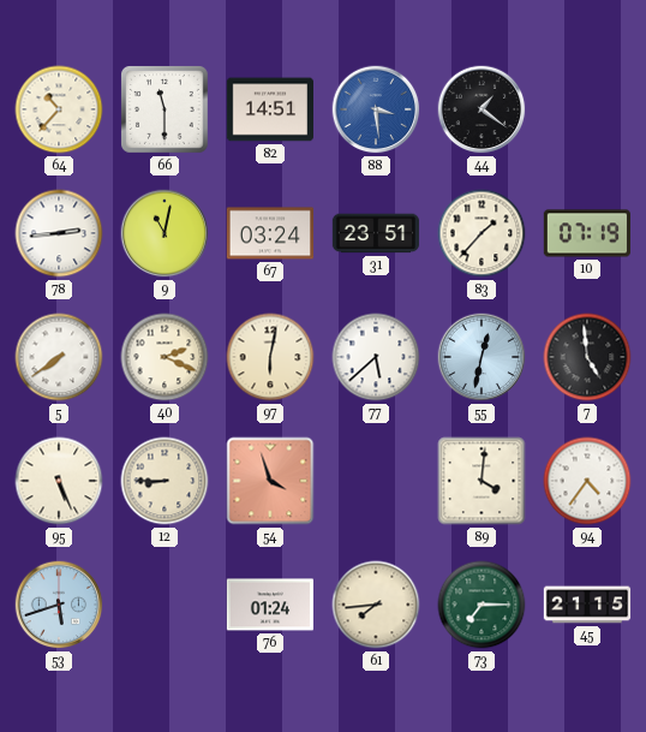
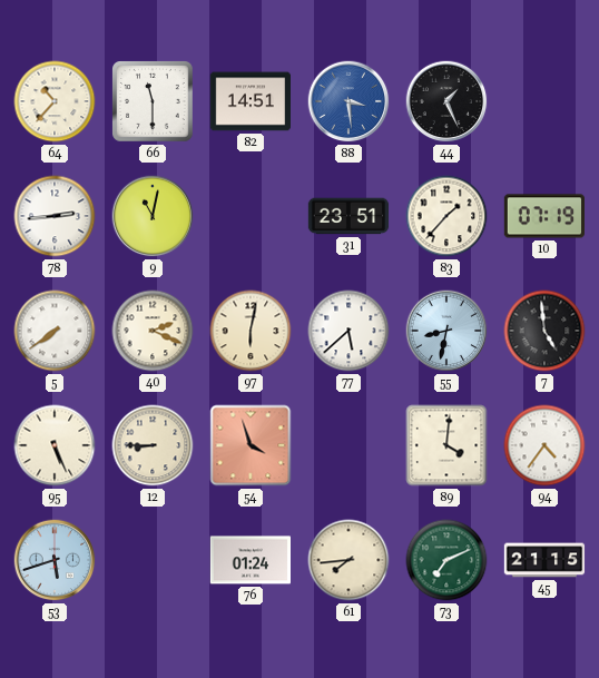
44: 1:21 -> 1:26 (446, 101)
67: 03:24 -> none (269, 233)
55: 12:32 -> 8:32 (446, 331)
73: 7:15 -> 7:11 (446, 560)
